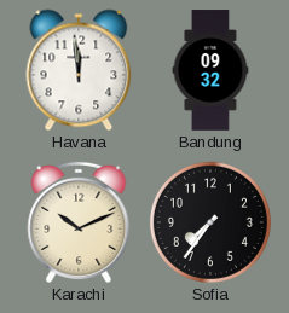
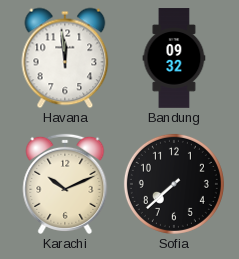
Sofia: 7:36 -> 7:38 (174, 184)
